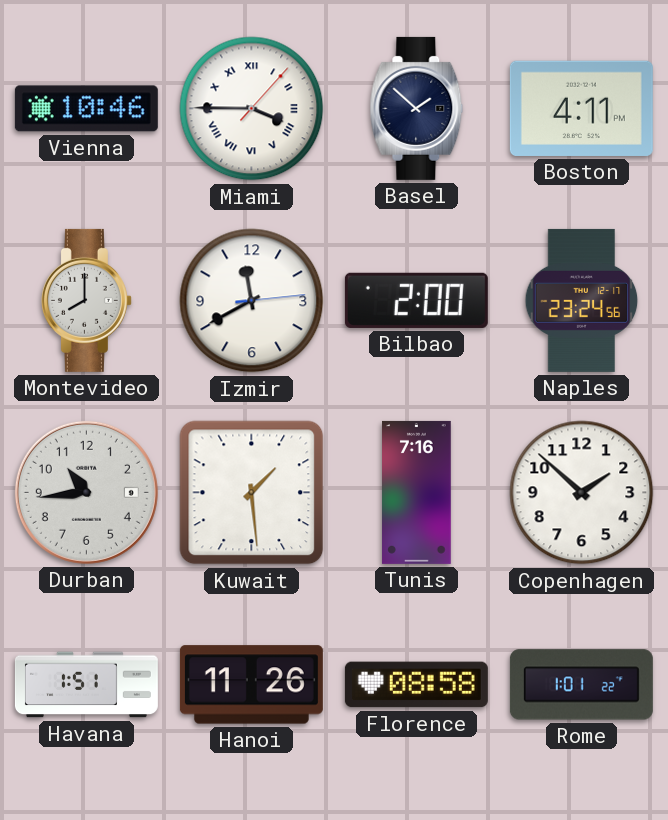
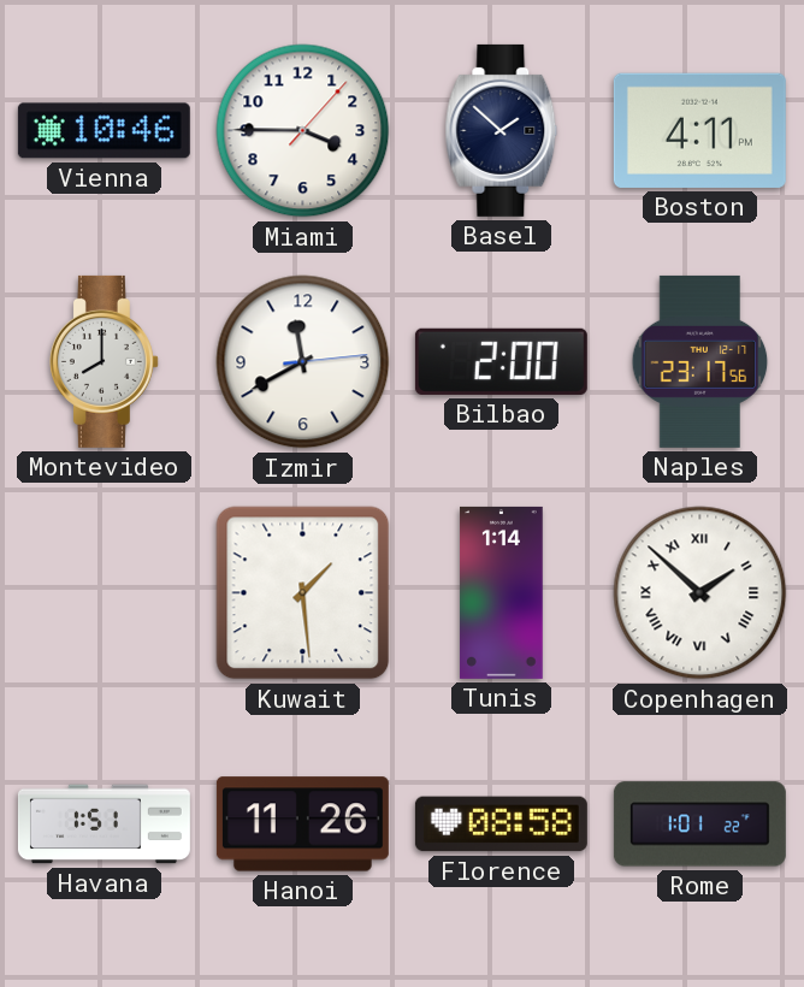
Miami numerals: Roman -> Arabic (303, 131)
Naples: 23:24 -> 23:17 (700, 361)
Durban: 10:44 -> none (86, 492)
Tunis: 7:16 -> 1:14 (502, 592)
Copenhagen numerals: Arabic -> Roman (700, 593)
